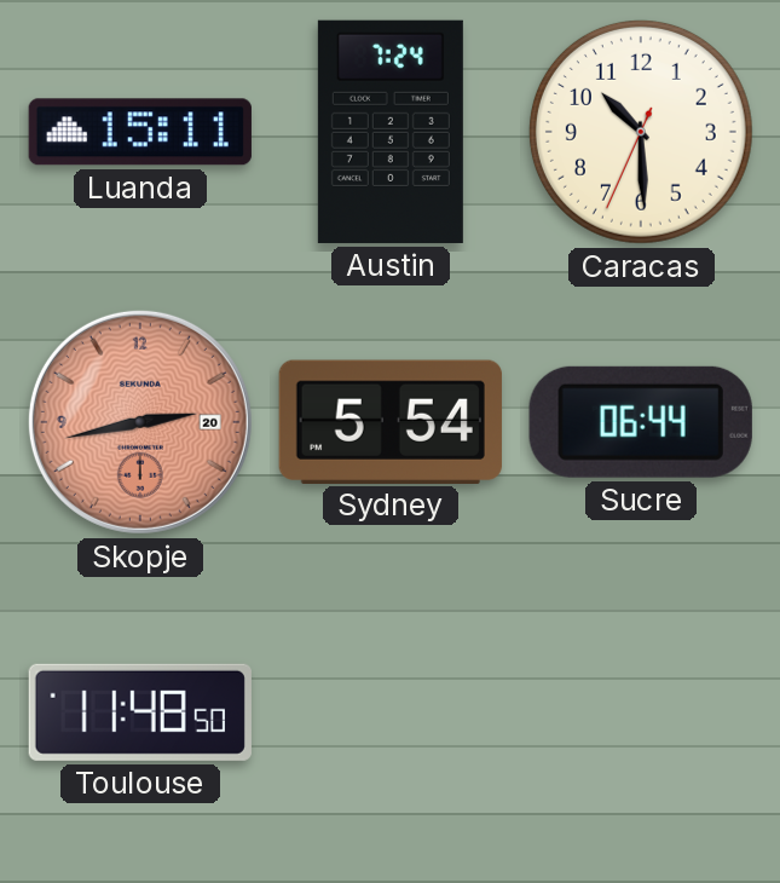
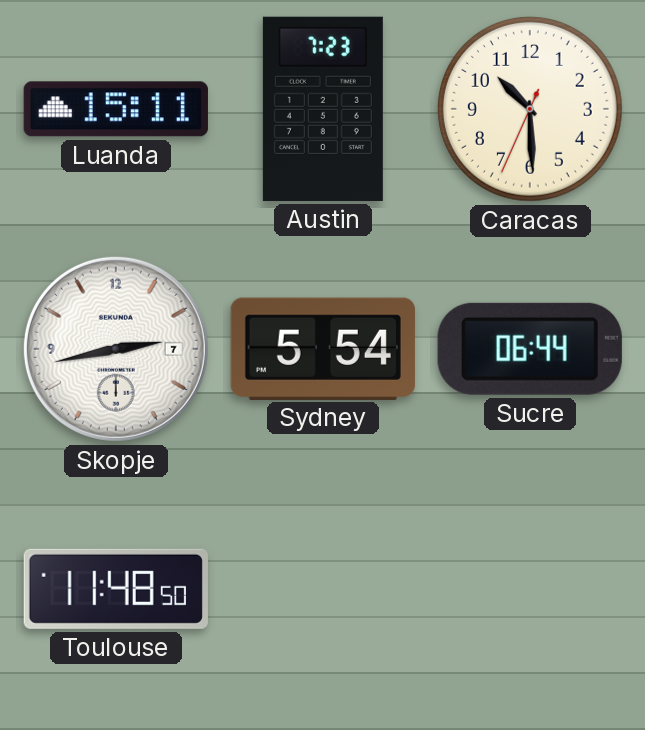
Austin: 7:24 -> 7:23 (323, 109)
Skopje date: 20 -> 7 (116, 349)
Skopje dial: salmon -> white (116, 349)
